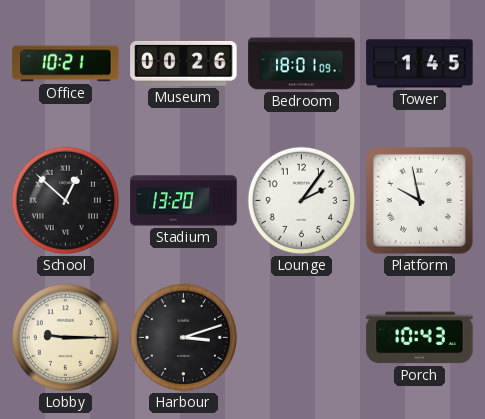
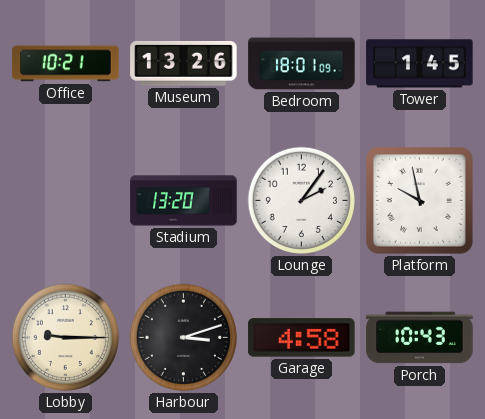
Museum: 00:26 -> 13:26 (184, 63)
School: 12:52 -> none (65, 200)
Garage: none -> 4:58 (302, 338)
